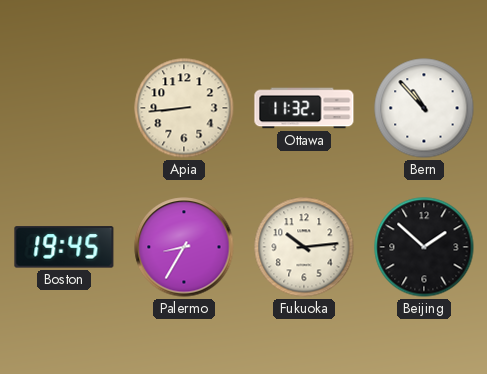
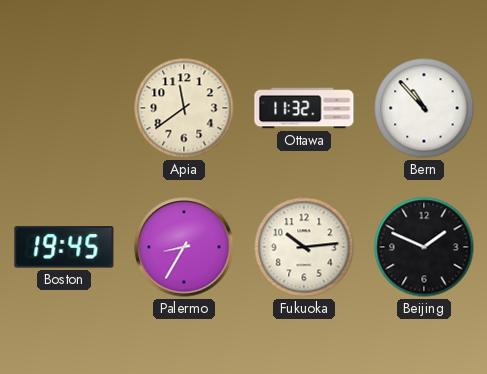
Apia: 8:44 -> 11:39 (184, 108)
Beijing: 1:52 -> 1:49 (424, 247)
